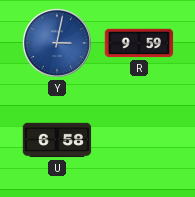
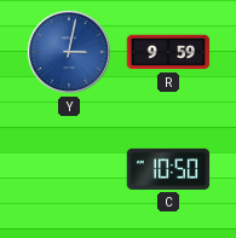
U: 6:58 -> none (57, 140)
C: none -> 10:50 (168, 169)
